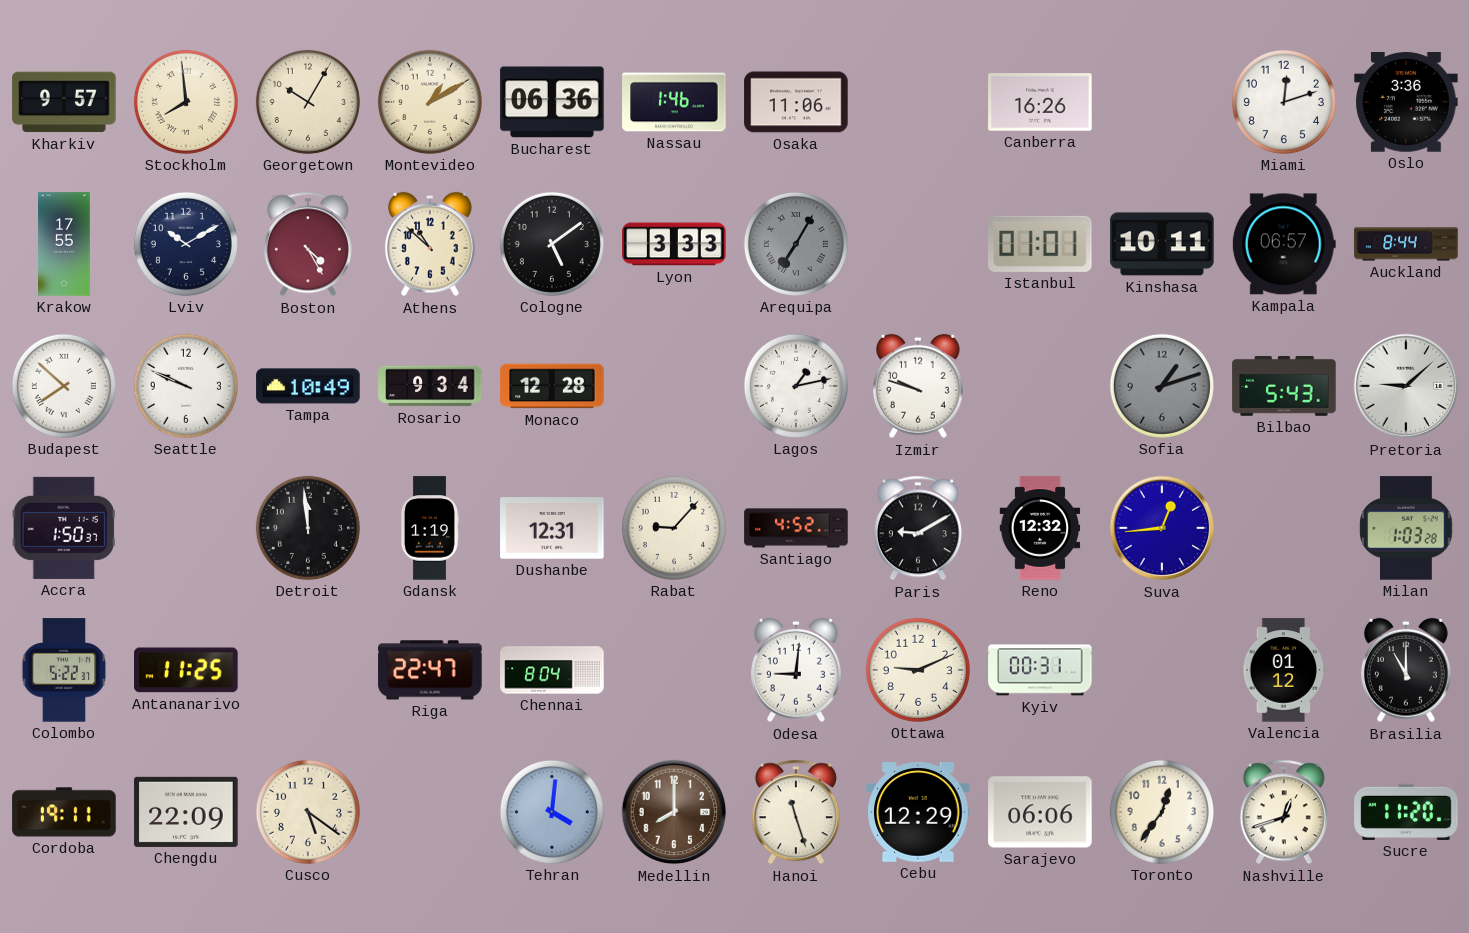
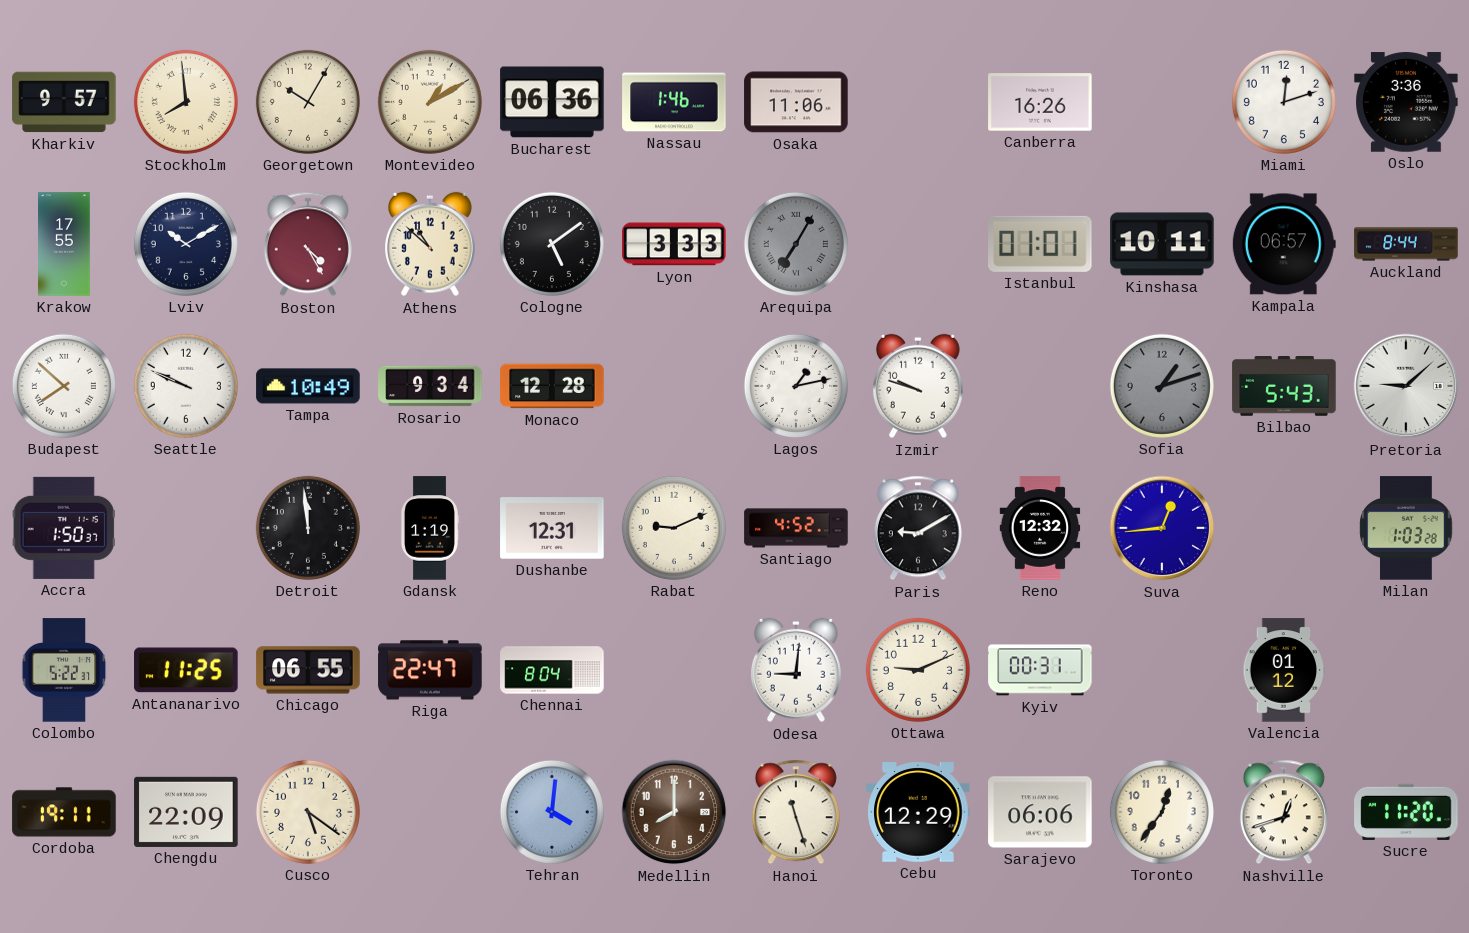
Rabat: 9:07 -> 9:11 (674, 528)
Chicago: none -> 06:55 (308, 670)
Brasilia: 11:00 -> none (1406, 670)
